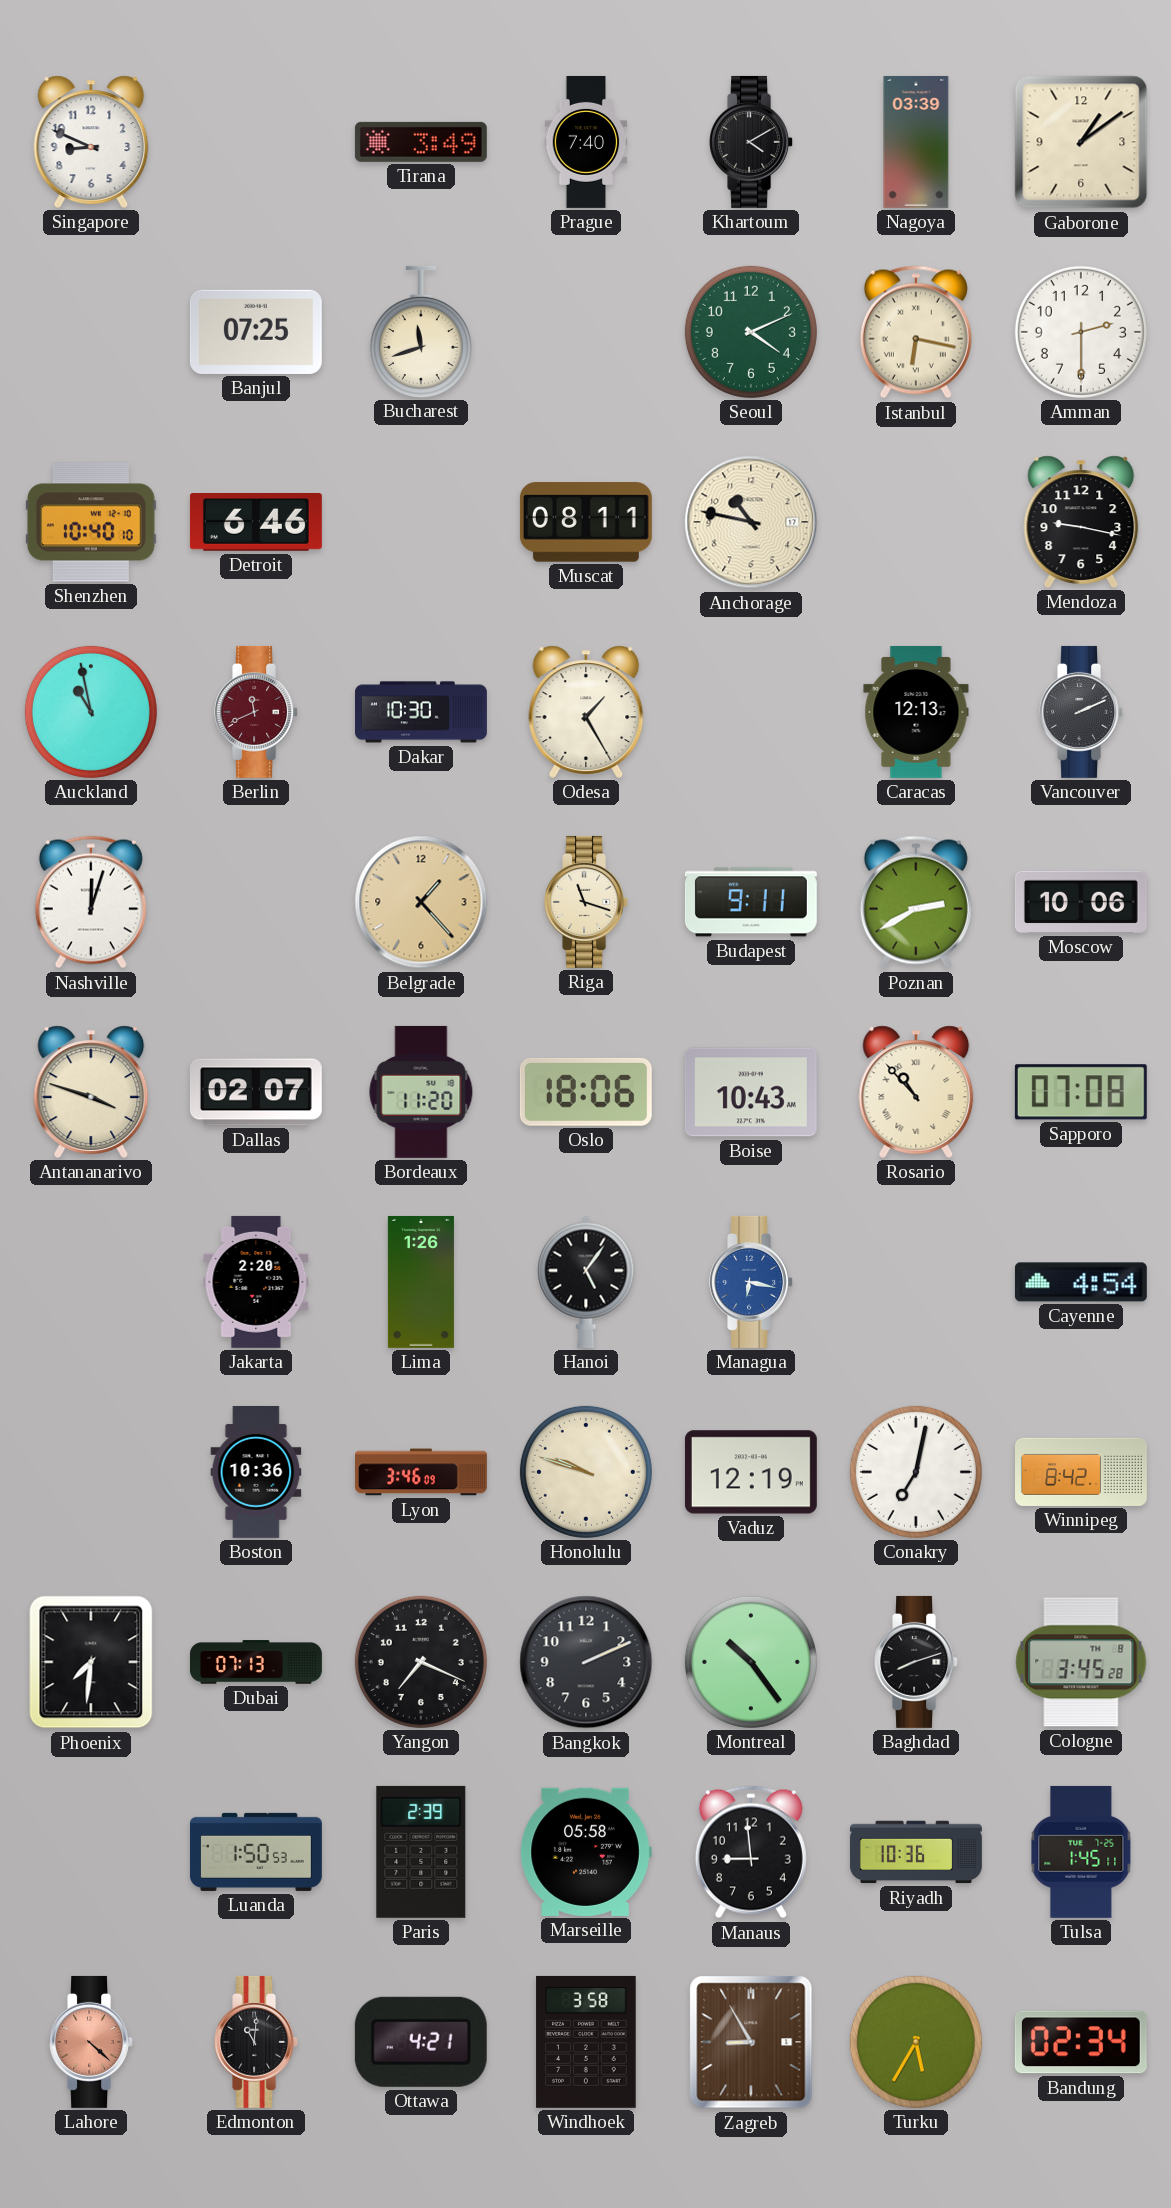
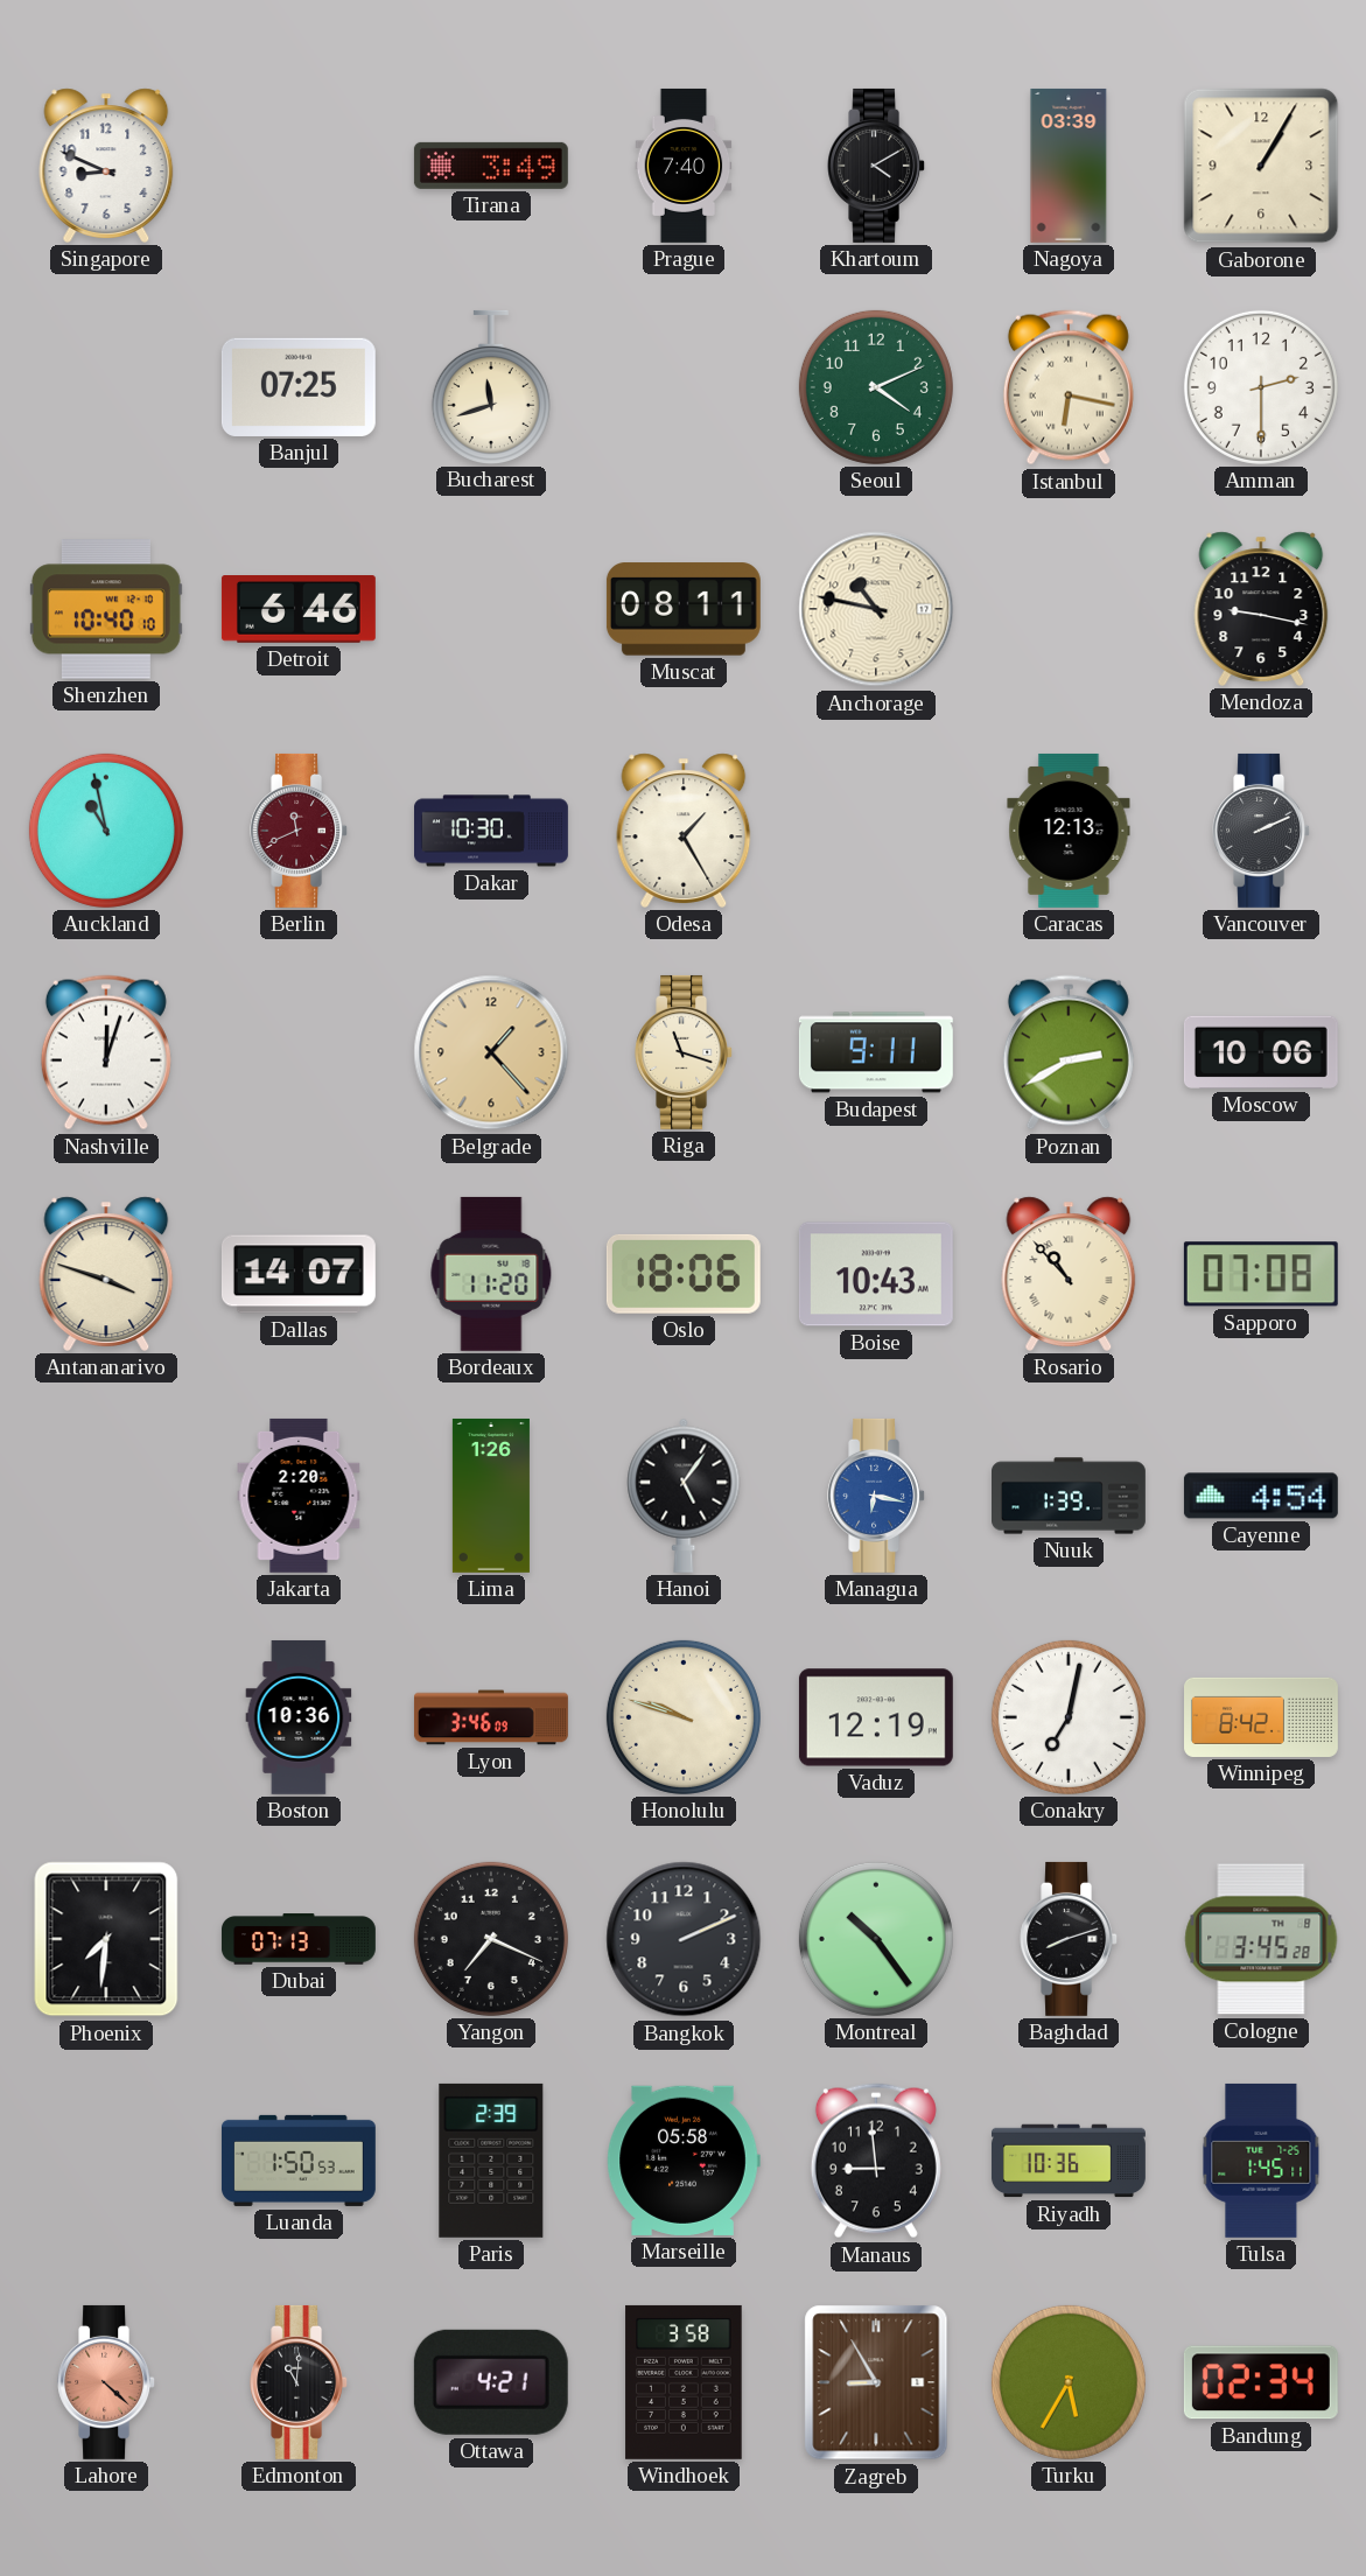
Gaborone: 1:09 -> 1:05 (1261, 166)
Dallas: 02:07 -> 14:07 (299, 1274)
Nuuk: none -> 1:39 (1070, 1496)
